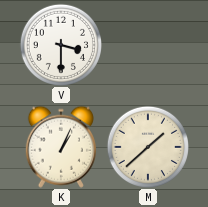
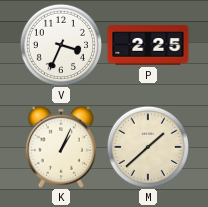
V: 3:30 -> 3:34 (60, 44)
P: none -> 2:25 (148, 45)
